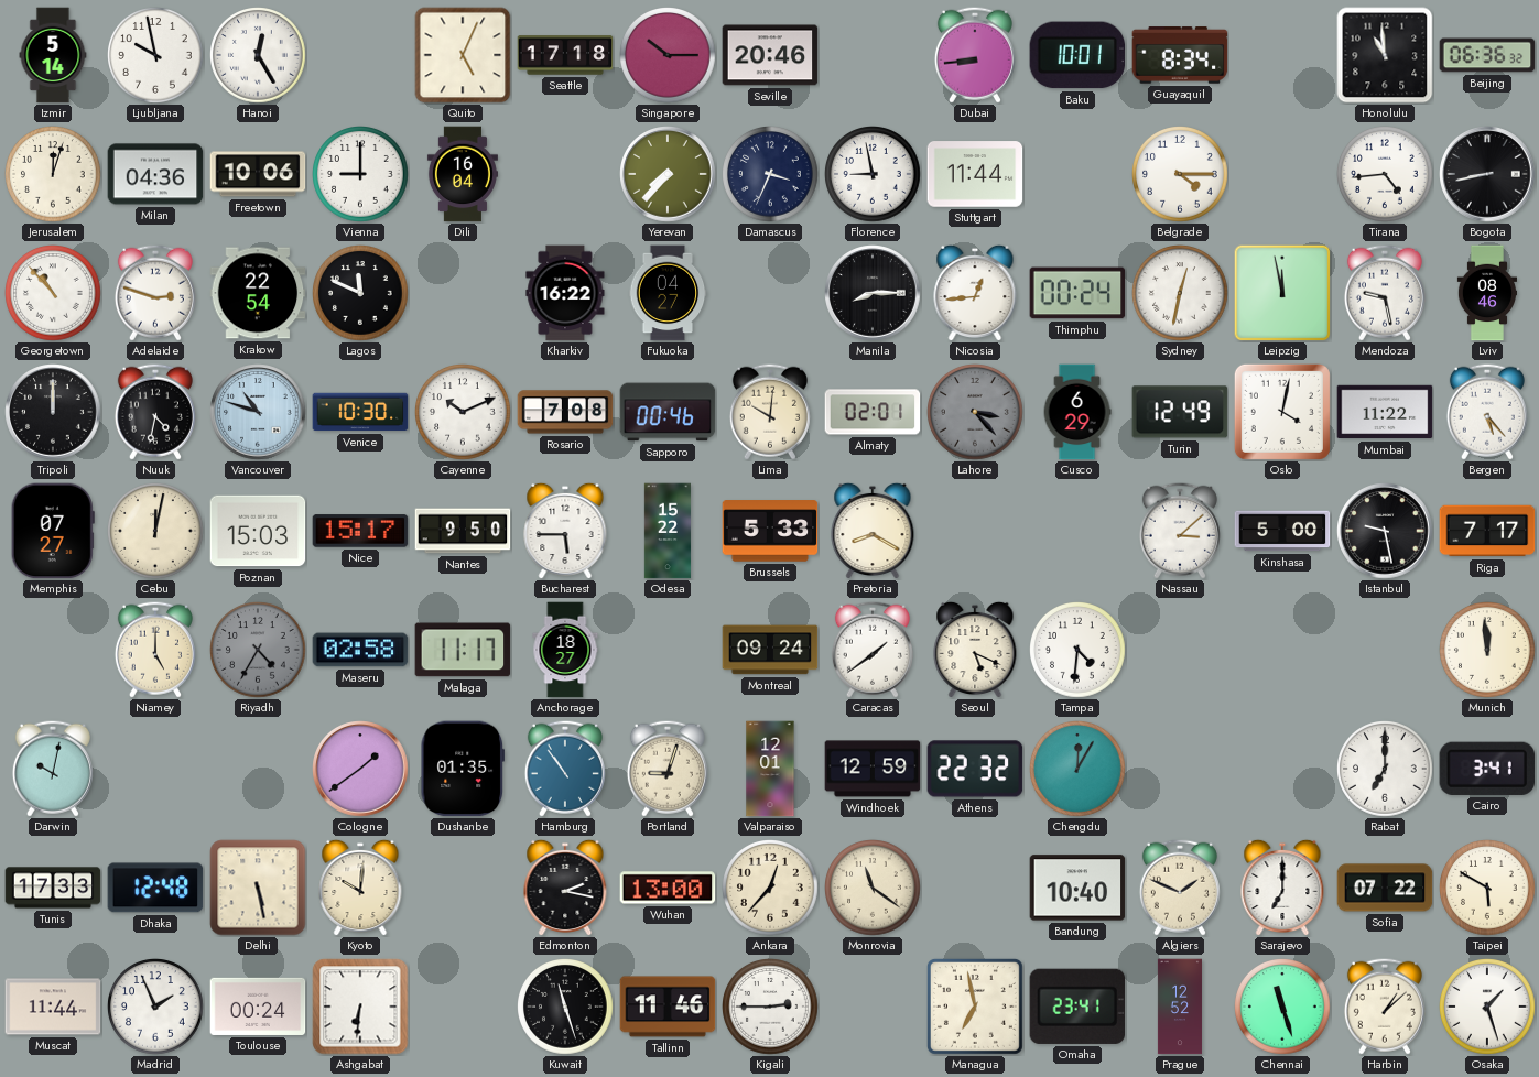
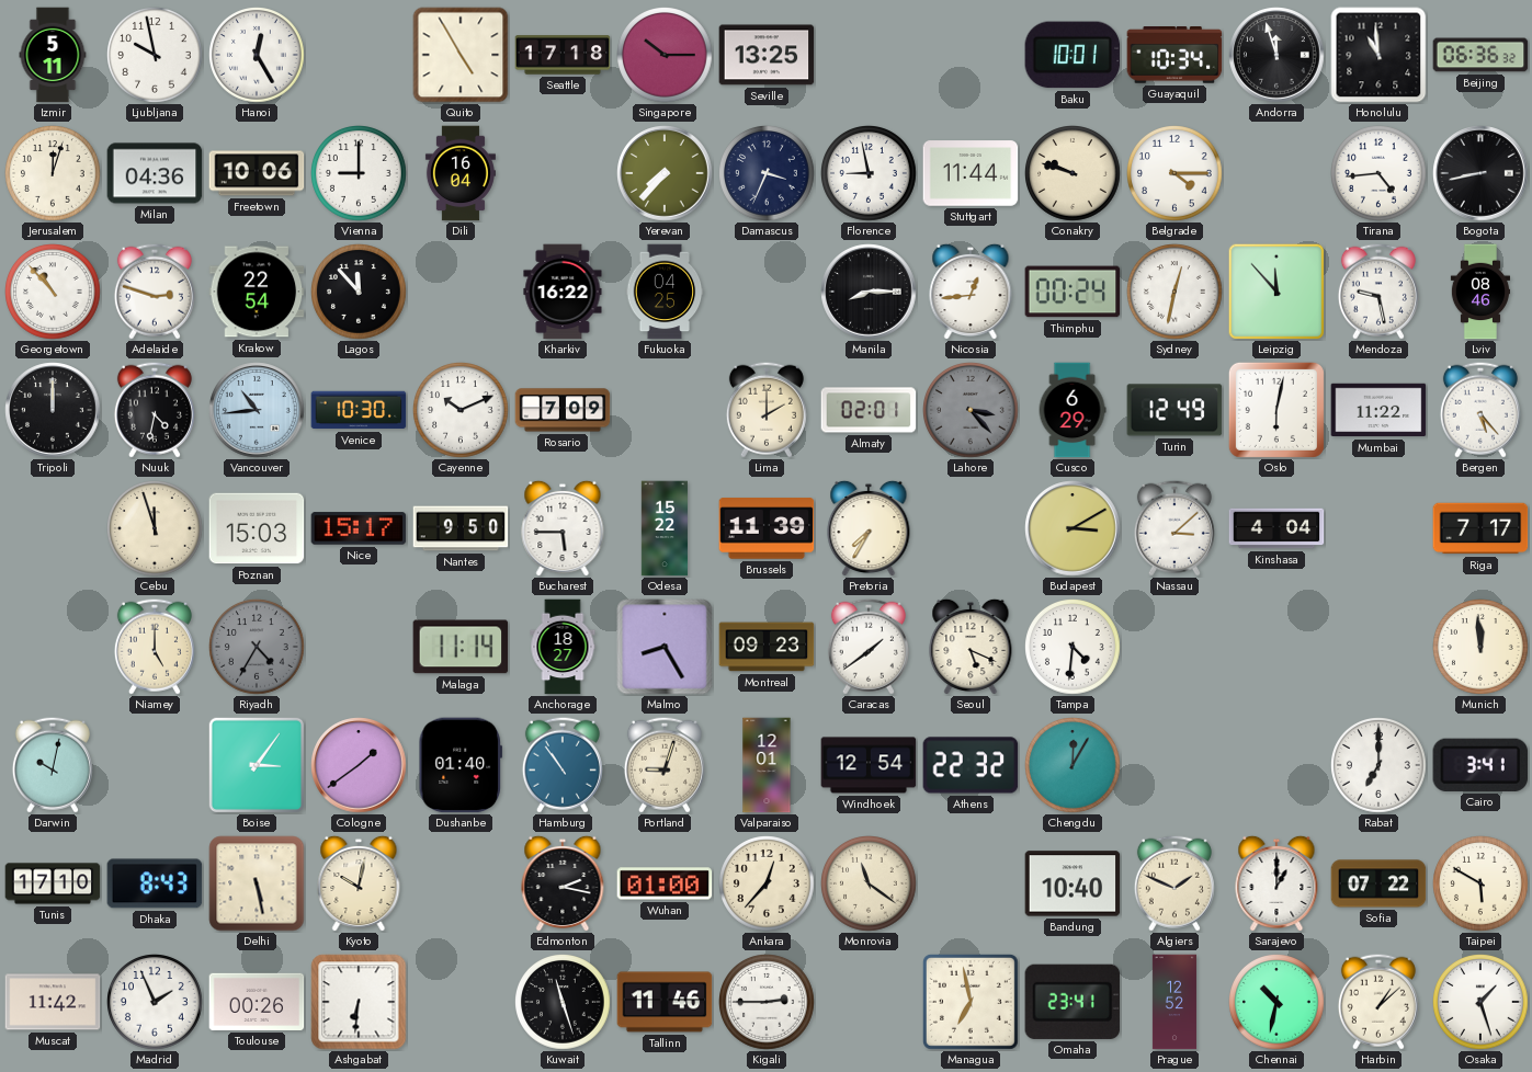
Izmir: 5:14 -> 5:11 (53, 55)
Quito: 5:04 -> 4:55 (461, 55)
Seville: 20:46 -> 13:25 (767, 55)
Dubai: 8:44 -> none (975, 55)
Guayaquil: 8:34 -> 10:34 (1174, 55)
Andorra: none -> 11:57 (1276, 55)
Conakry: none -> 9:48 (1074, 174)
Lagos: 11:49 -> 11:53 (360, 293)
Fukuoka: 04:27 -> 04:25 (665, 292)
Leipzig: 11:58 -> 11:53 (1276, 292)
Vancouver: 10:48 -> 10:44 (257, 410)
Rosario: 7:08 -> 7:09 (563, 410)
Sapporo: 00:46 -> none (668, 412)
Lima: 10:01 -> 2:00 (767, 410)
Oslo: 4:02 -> 6:02 (1276, 410)
Memphis: 07:27 -> none (53, 531)
Cebu: 12:02 -> 11:57 (156, 529)
Brussels: 5:33 -> 11:39 (767, 528)
Pretoria: 8:20 -> 7:35 (869, 528)
Budapest: none -> 3:10 (1073, 528)
Kinshasa: 5:00 -> 4:04 (1276, 528)
Istanbul: 9:28 -> none (1385, 531)
Maseru: 02:58 -> none (360, 650)
Malaga: 11:17 -> 11:14 (461, 647)
Malmo: none -> 8:25 (665, 647)
Montreal: 09:24 -> 09:23 (767, 647)
Boise: none -> 3:06 (256, 764)
Dushanbe: 01:35 -> 01:40 (461, 765)
Windhoek: 12:59 -> 12:54 (869, 765)
Tunis: 17:33 -> 17:10 (53, 883)
Dhaka: 12:48 -> 8:43 (155, 883)
Kyoto: 10:01 -> 10:02 (359, 883)
Wuhan: 13:00 -> 01:00 (665, 883)
Sarajevo: 7:00 -> 1:00 (1276, 883)
Muscat: 11:44 -> 11:42 (53, 1002)
Toulouse: 00:24 -> 00:26 (257, 1002)
Chennai: 11:27 -> 10:32 (1278, 1003)
